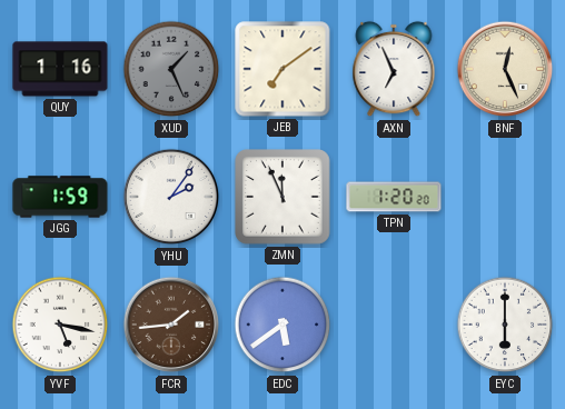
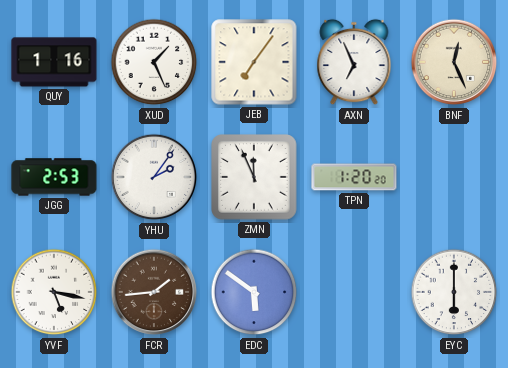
XUD dial: grey -> white (154, 62)
JEB: 7:09 -> 7:06 (254, 62)
JGG: 1:59 -> 2:53 (54, 177)
EDC: 5:39 -> 5:51 (254, 292)
